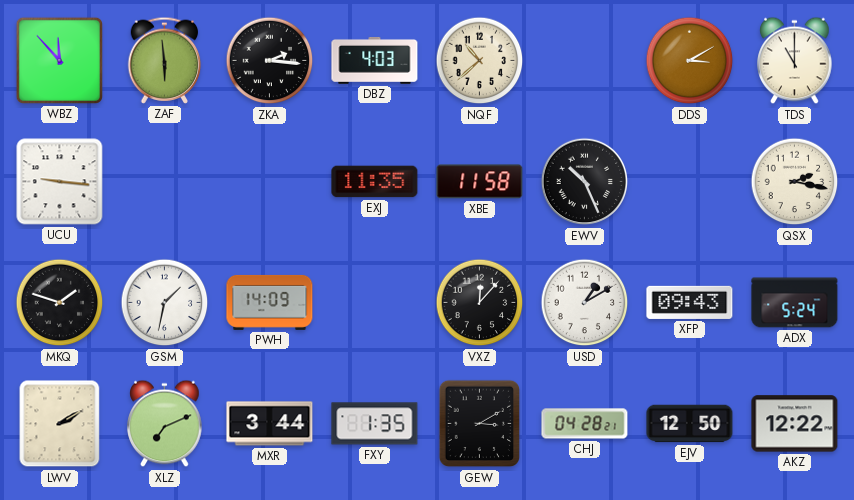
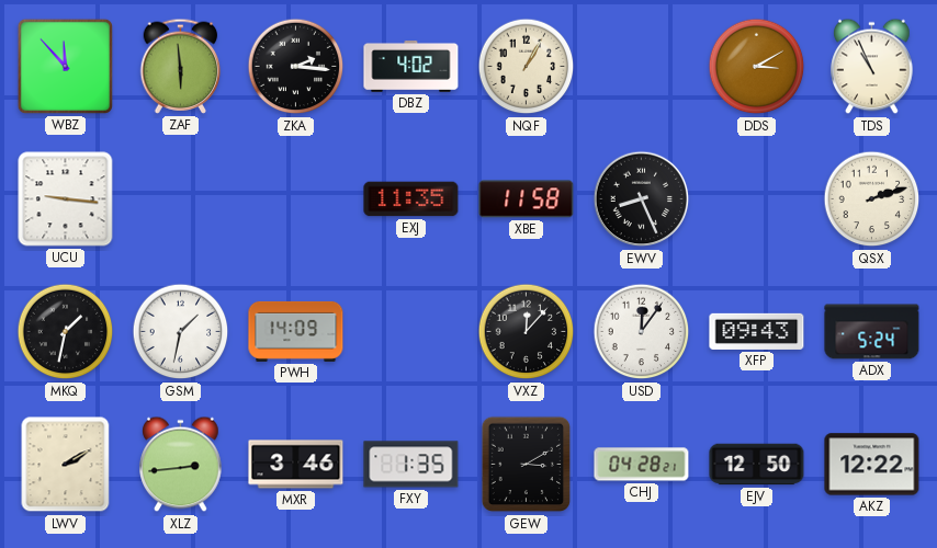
DBZ: 4:03 -> 4:02 (411, 66)
NQF: 10:38 -> 1:05 (527, 67)
TDS: 11:00 -> 10:56 (872, 67)
EWV: 10:26 -> 8:26 (642, 199)
QSX: 2:17 -> 2:12 (872, 199)
MKQ: 1:48 -> 1:32 (66, 332)
USD: 1:10 -> 12:06 (642, 332)
XLZ: 7:11 -> 2:44 (181, 465)
MXR: 3:44 -> 3:46 (296, 465)
